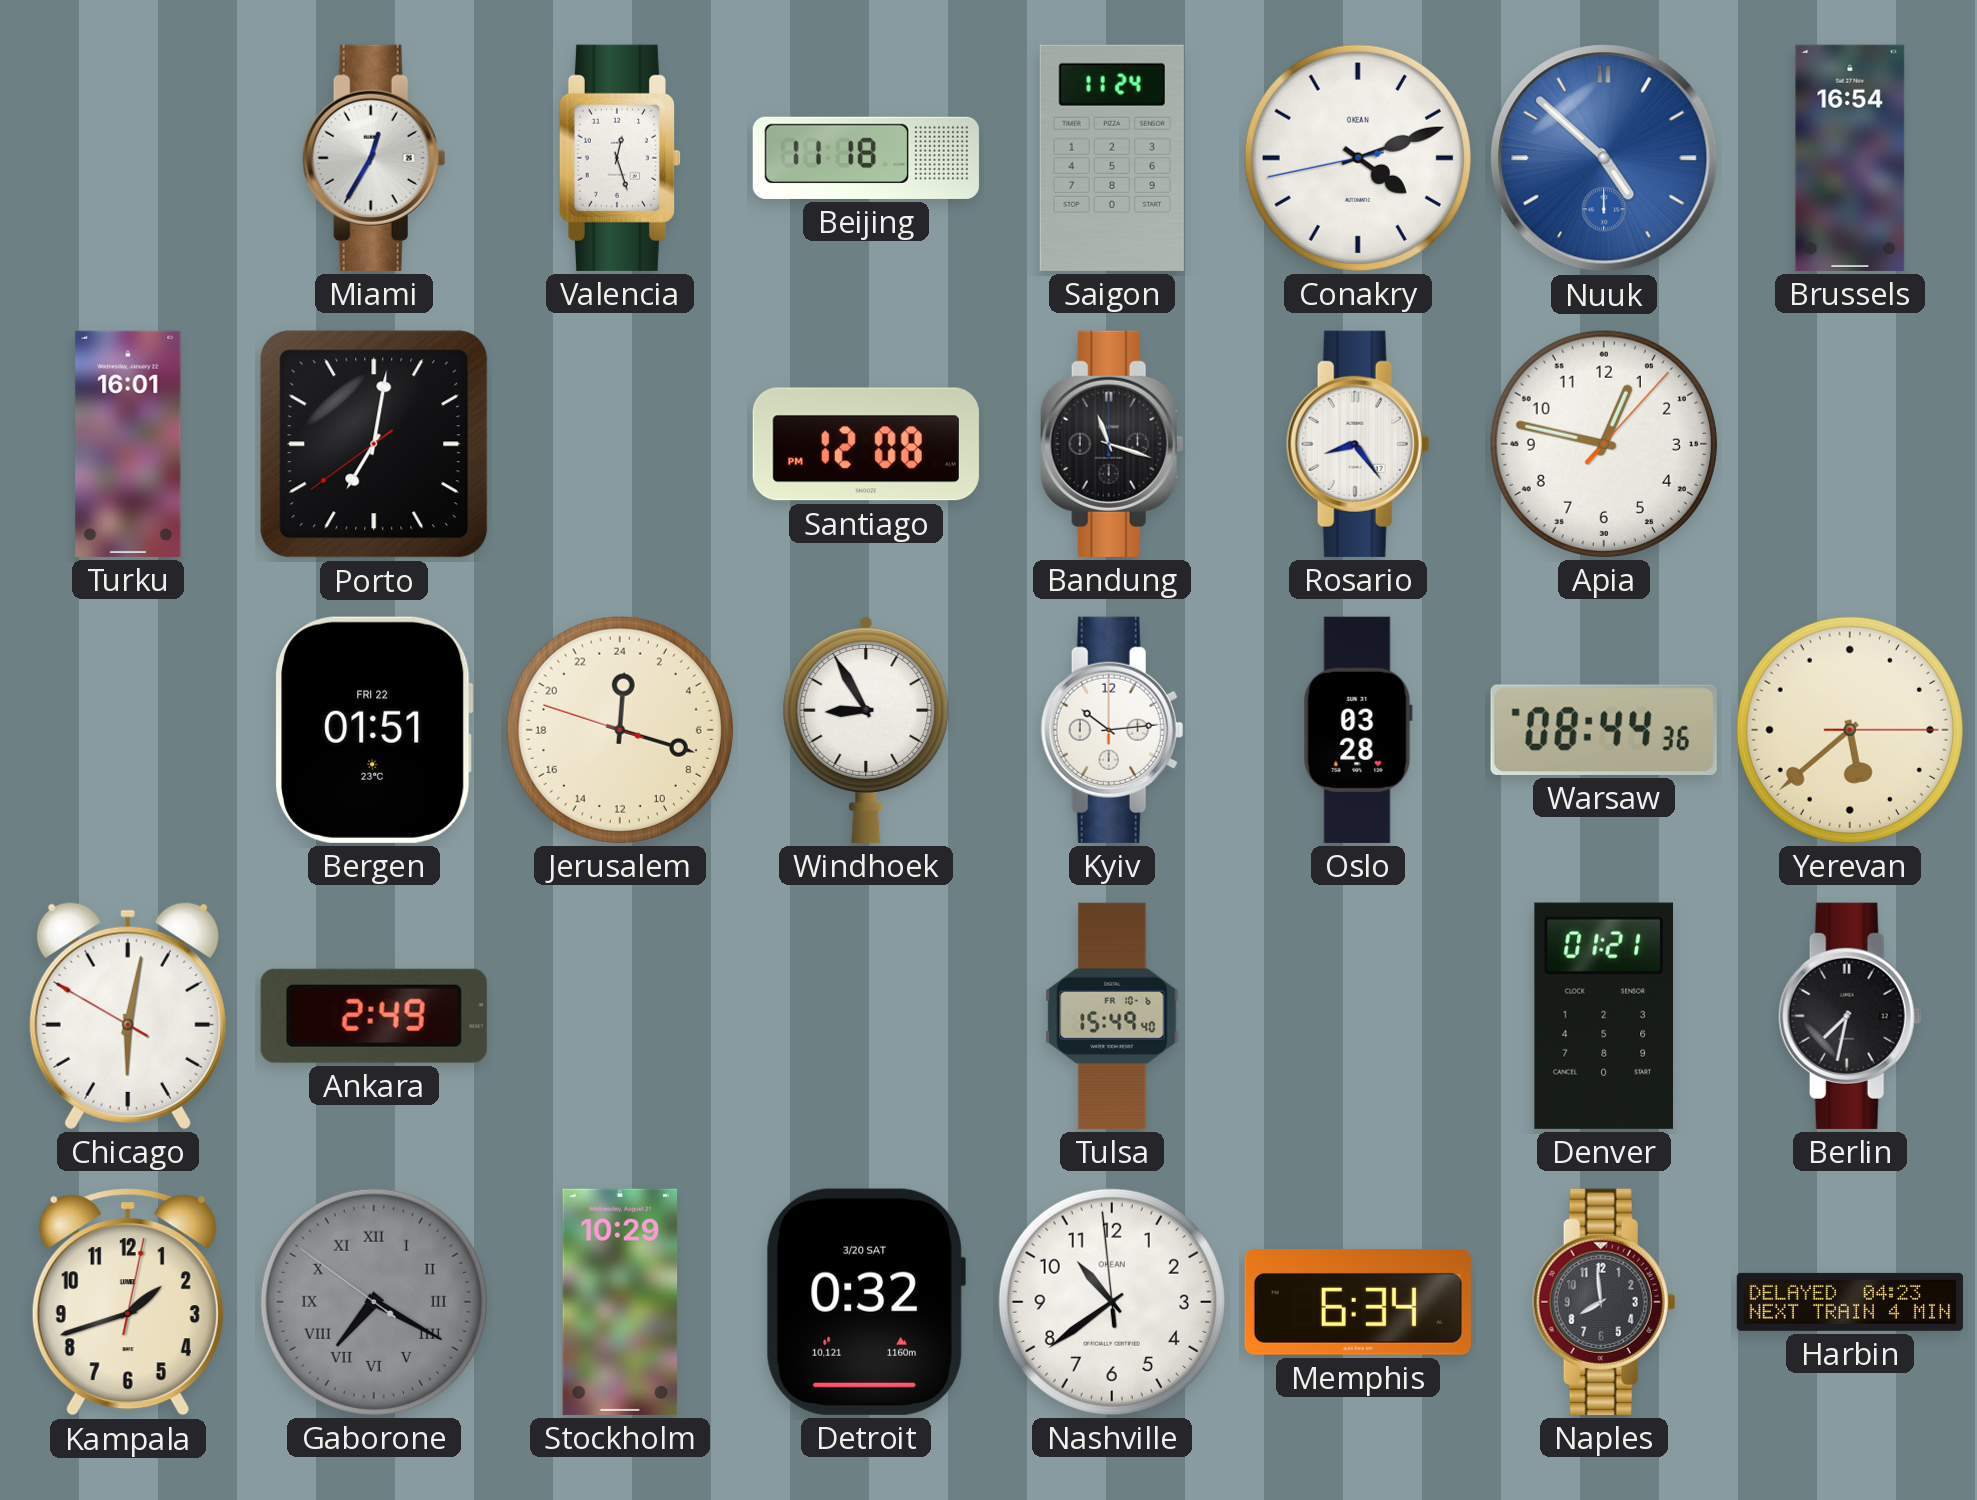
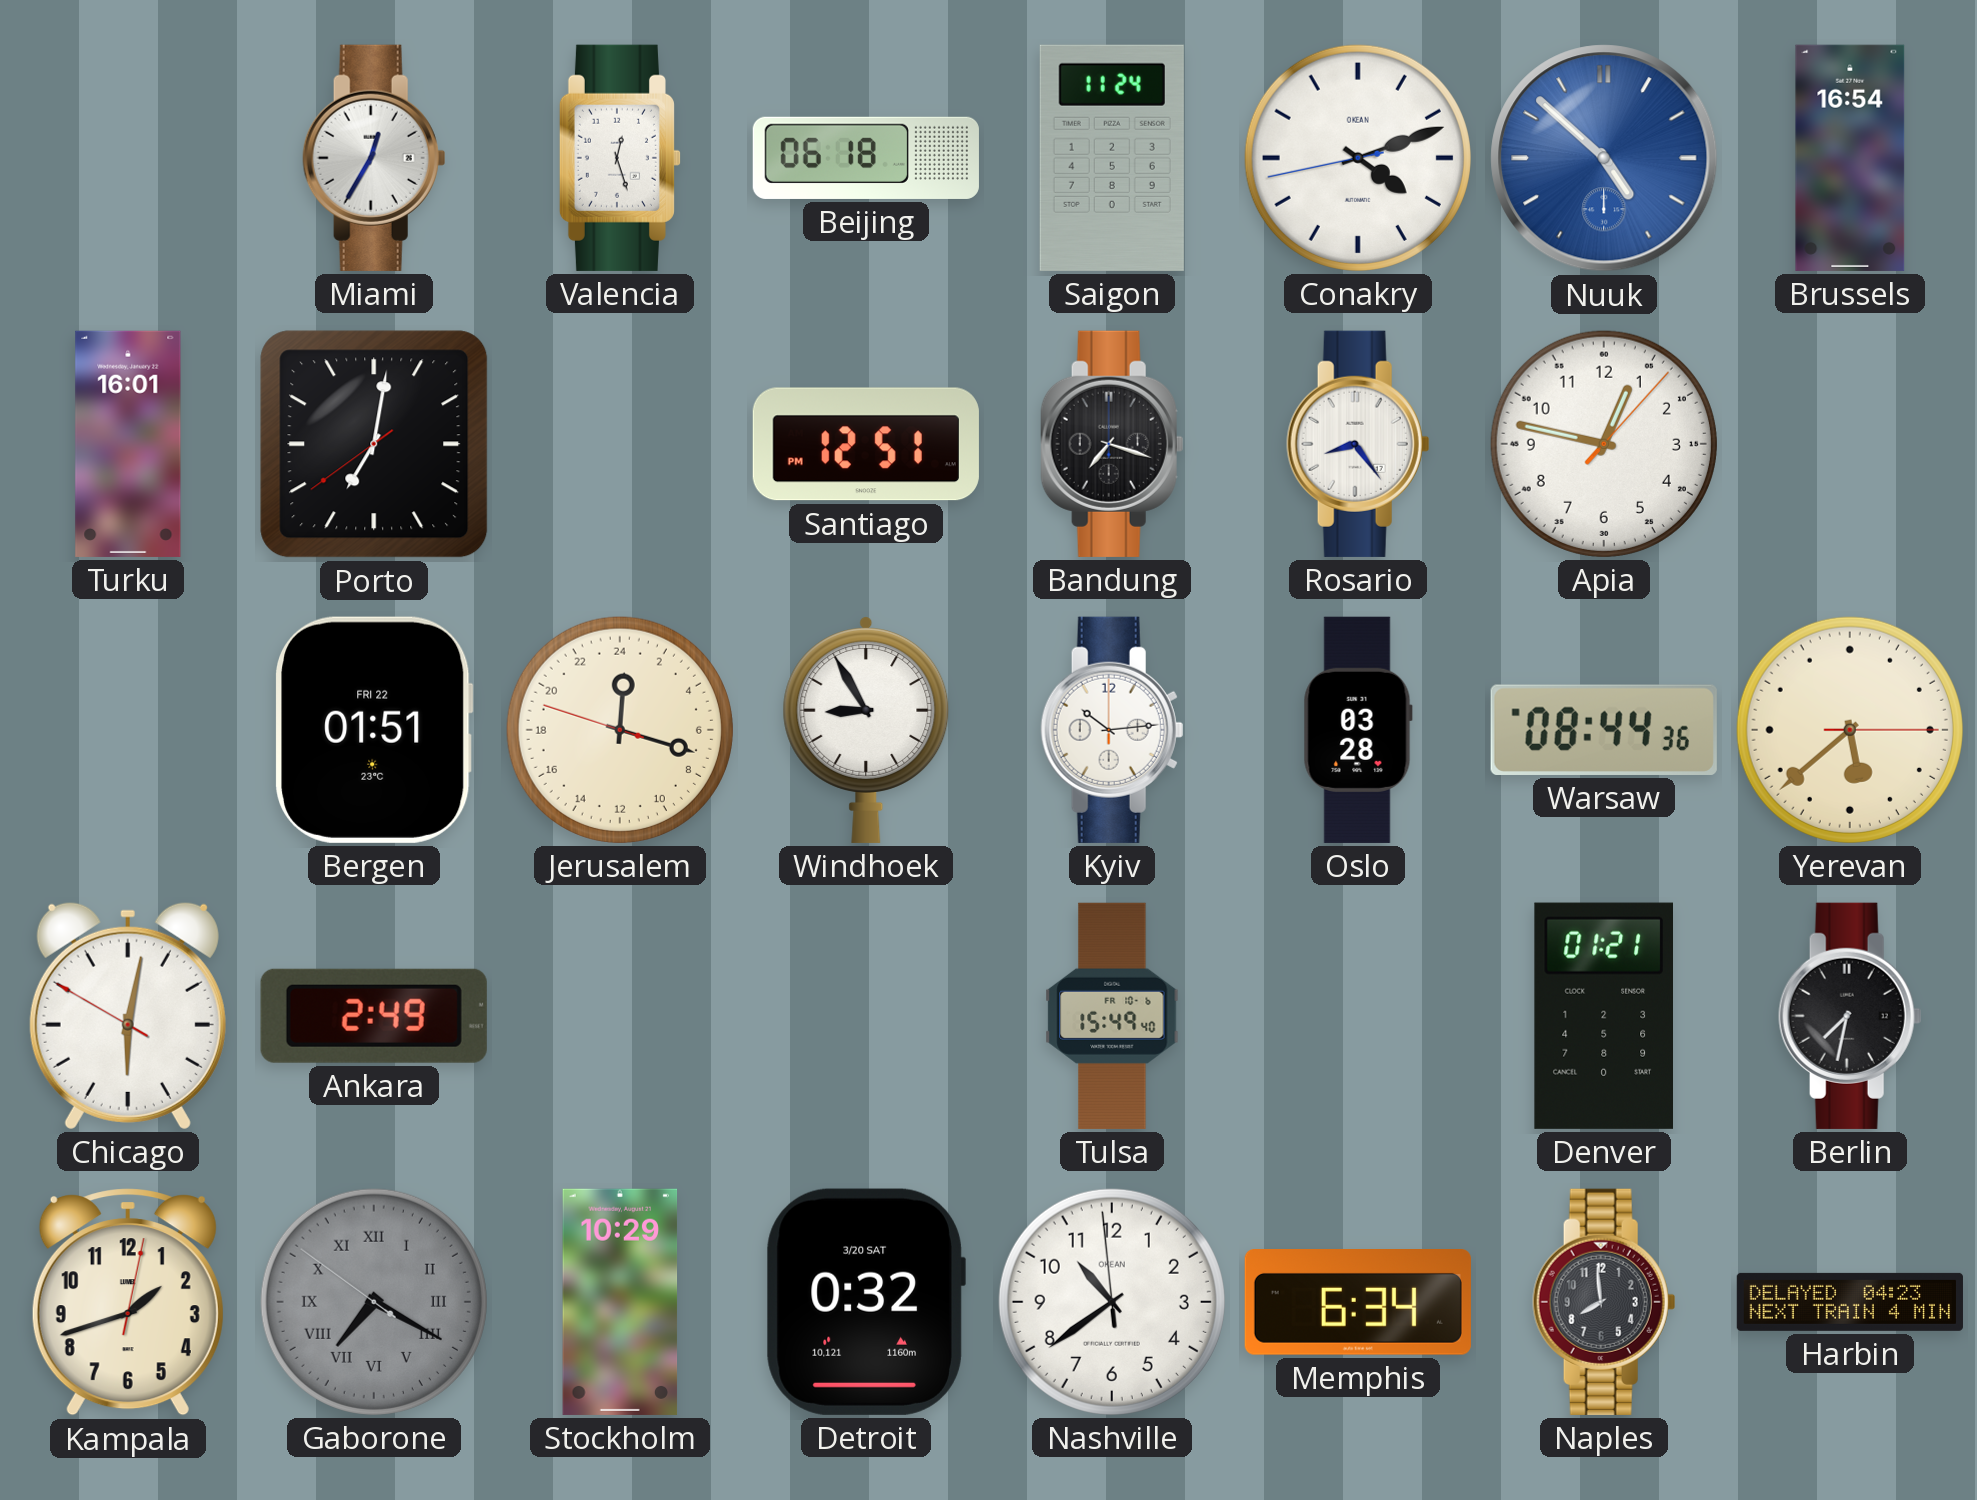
Beijing: 11:18 -> 06:18 (866, 158)
Santiago: 12:08 -> 12:51 (866, 444)
Bandung: 11:18 -> 7:18 (1112, 444)
